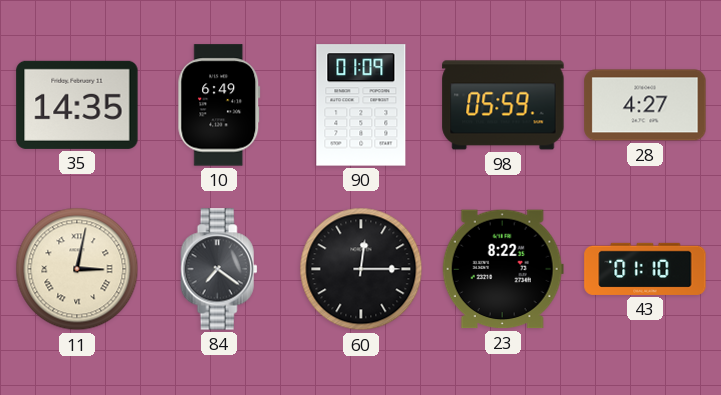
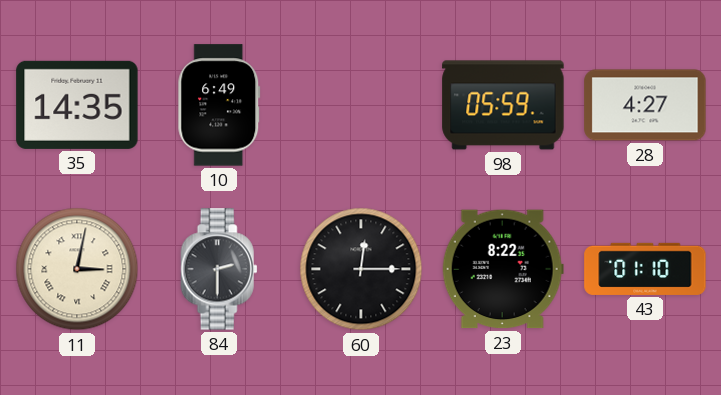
90: 01:09 -> none (361, 105)
84: 7:21 -> 2:30 (219, 269)
